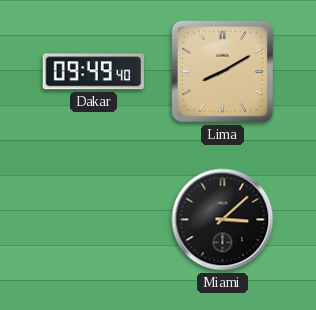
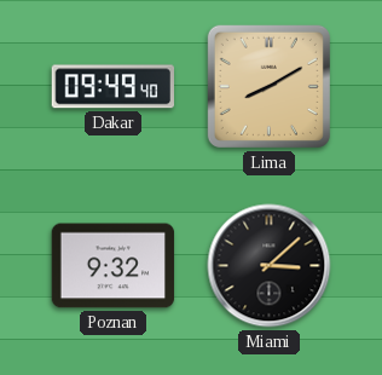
Poznan: none -> 9:32 (114, 266)
